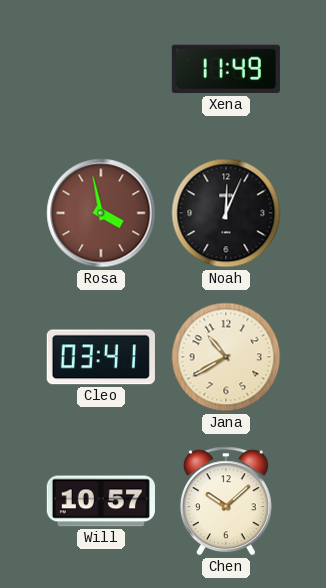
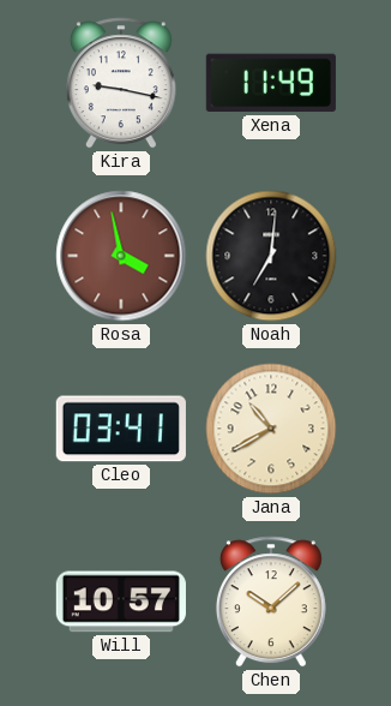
Kira: none -> 9:17 (121, 83)
Noah: 12:04 -> 7:01 (271, 256)
